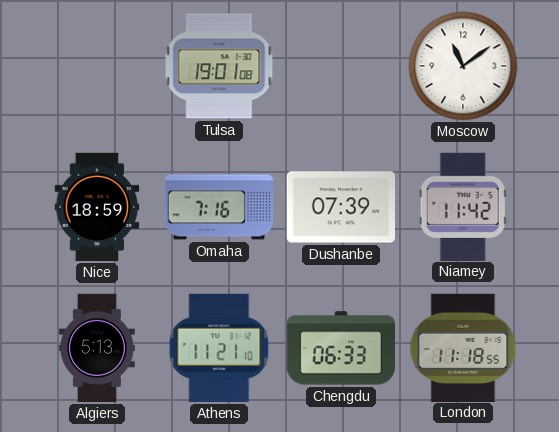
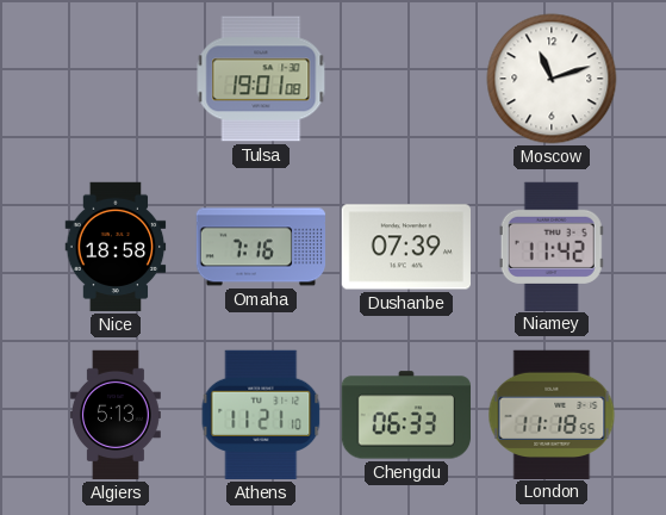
Moscow: 11:09 -> 11:12 (552, 79)
Nice: 18:59 -> 18:58 (116, 247)
